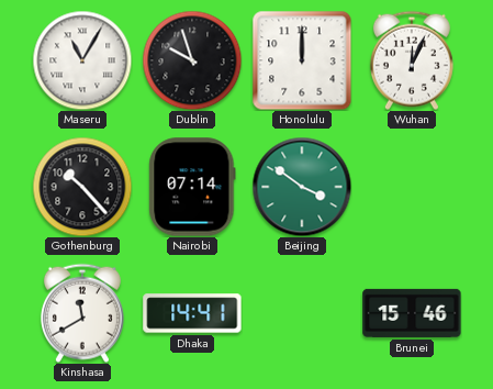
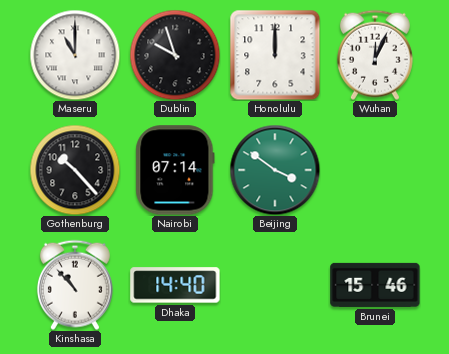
Maseru: 11:05 -> 11:00 (75, 55)
Kinshasa: 11:40 -> 10:53 (75, 285)
Dhaka: 14:41 -> 14:40 (175, 285)
